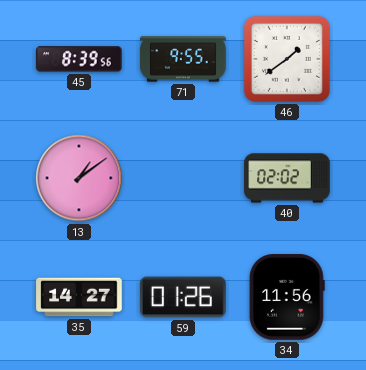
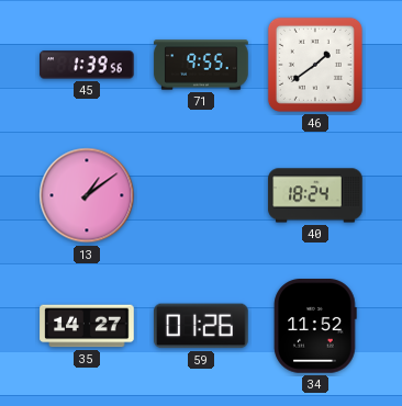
45: 8:39 -> 1:39 (87, 65)
40: 02:02 -> 18:24 (315, 195)
34: 11:56 -> 11:52 (315, 326)
